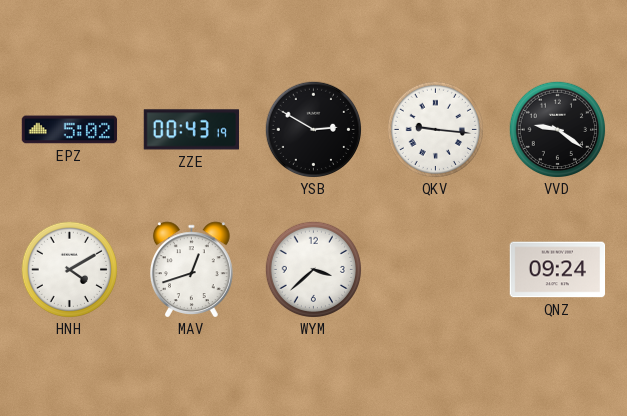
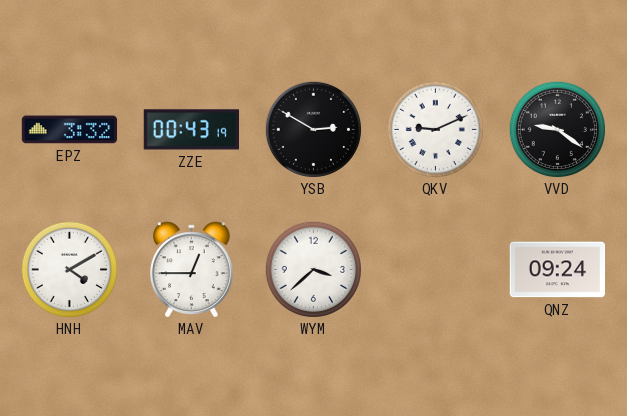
EPZ: 5:02 -> 3:32 (70, 130)
QKV: 9:16 -> 9:11 (435, 129)
MAV: 12:42 -> 12:45 (191, 269)
